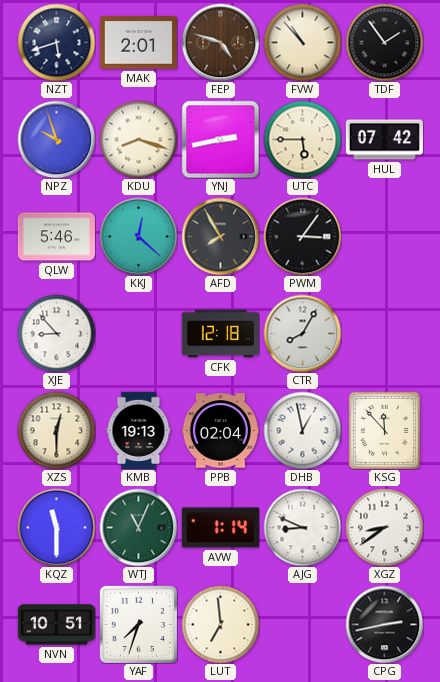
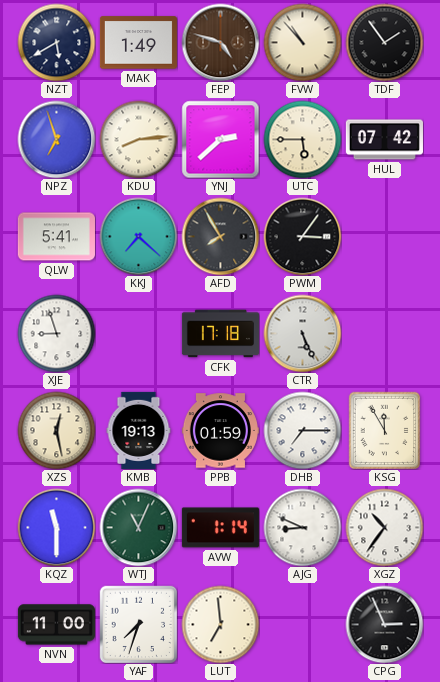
NZT: 5:42 -> 5:40 (56, 42)
MAK: 2:01 -> 1:49 (138, 43)
NPZ: 9:57 -> 6:57 (56, 139)
KDU: 8:18 -> 8:14 (138, 139)
YNJ: 2:43 -> 2:38 (220, 139)
QLW: 5:46 -> 5:41 (56, 237)
KKJ: 12:22 -> 7:22 (138, 236)
XJE: 8:53 -> 8:57 (56, 333)
CFK: 12:18 -> 17:18 (220, 334)
CTR: 8:05 -> 5:26 (302, 333)
XZS: 12:30 -> 12:28 (56, 430)
PPB: 02:04 -> 01:59 (220, 431)
DHB: 12:58 -> 7:15 (302, 430)
KSG: 11:53 -> 11:55 (385, 430)
XGZ: 8:39 -> 10:36 (384, 527)
NVN: 10:51 -> 11:00 (56, 625)
CPG: 2:43 -> 2:56 (384, 624)
